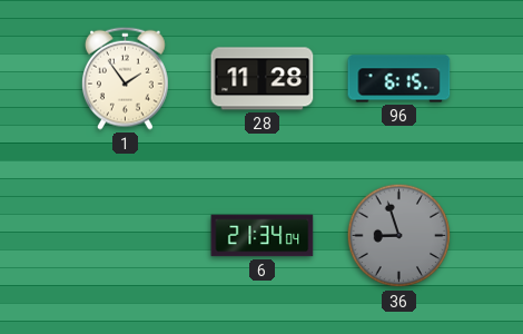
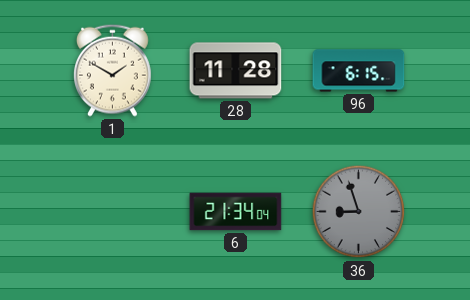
1: 1:54 -> 1:50 (112, 70)
